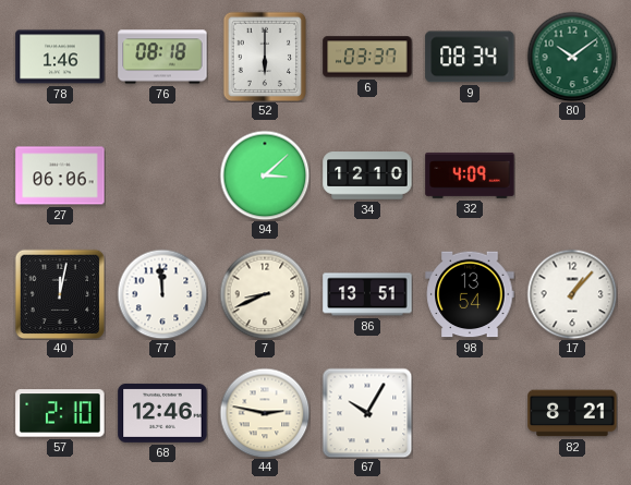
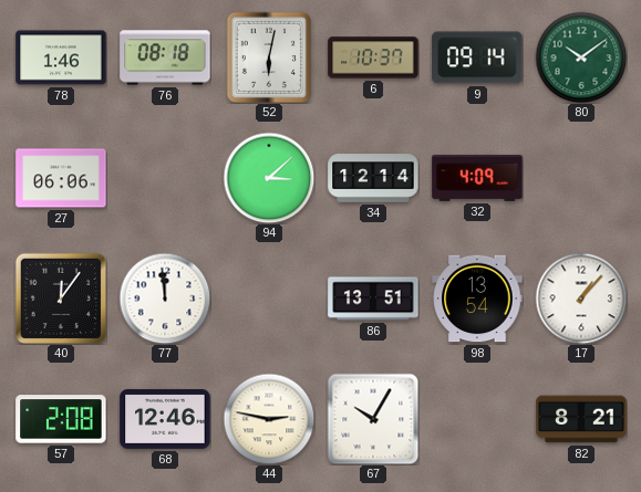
52: 6:00 -> 6:02 (268, 57)
6: 03:37 -> 10:37 (373, 57)
9: 08:34 -> 09:14 (477, 57)
34: 12:10 -> 12:14 (373, 178)
40: 12:02 -> 12:06 (61, 299)
7: 8:41 -> none (265, 294)
57: 2:10 -> 2:08 (61, 419)
